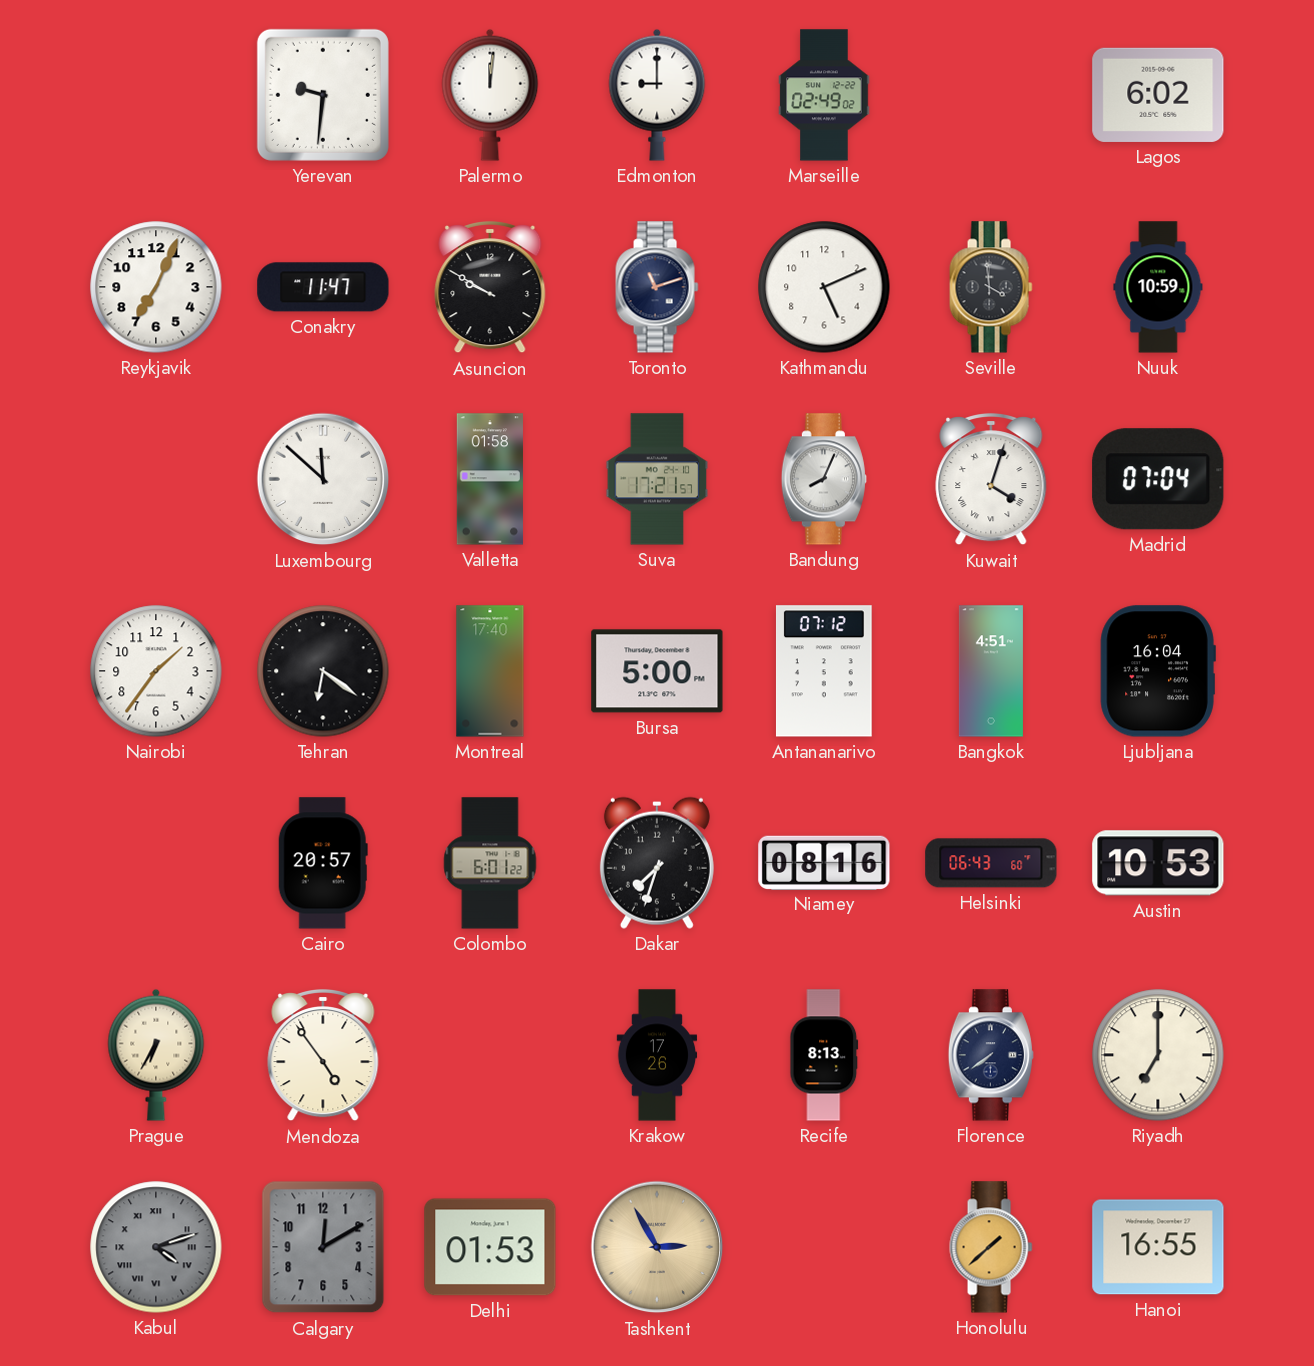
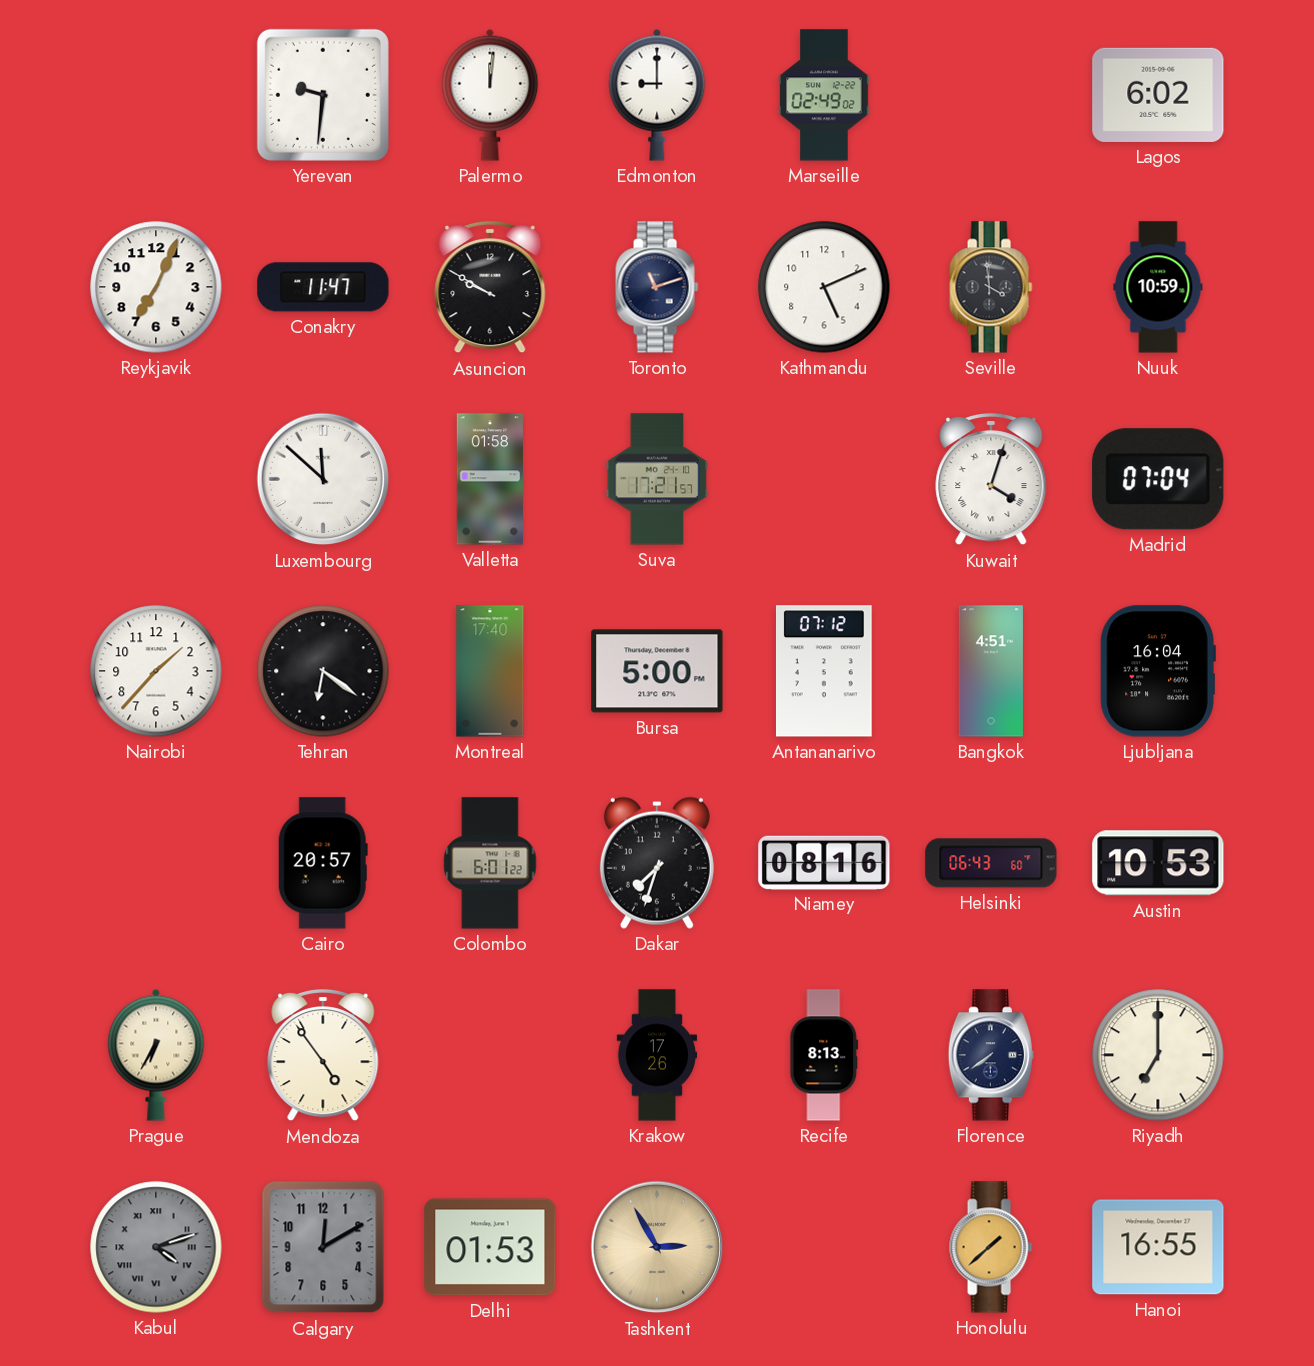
Bandung: 8:04 -> none (824, 479)
Nairobi: 1:36 -> 1:37 (156, 671)
